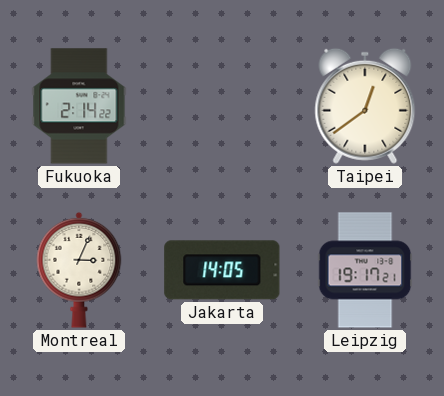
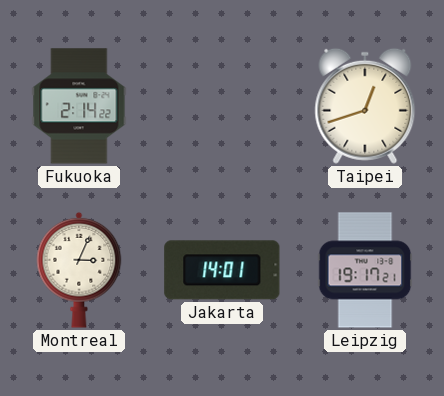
Taipei: 12:39 -> 12:42 (365, 106)
Jakarta: 14:05 -> 14:01 (222, 270)
